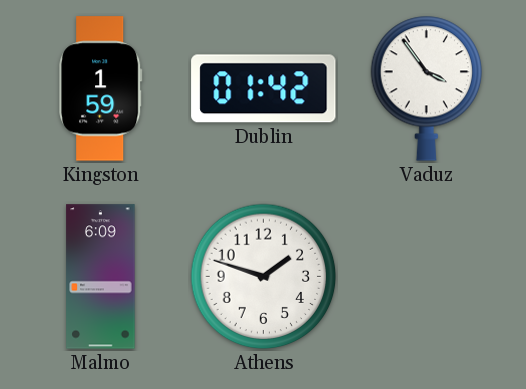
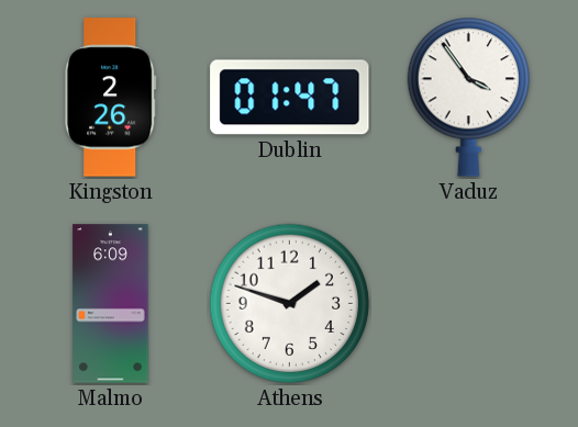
Kingston: 1:59 -> 2:26 (111, 98)
Dublin: 01:42 -> 01:47 (290, 98)
